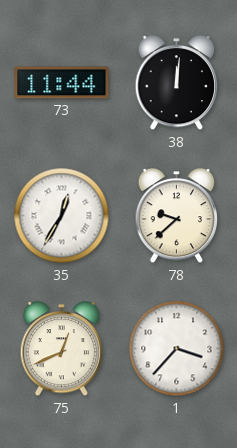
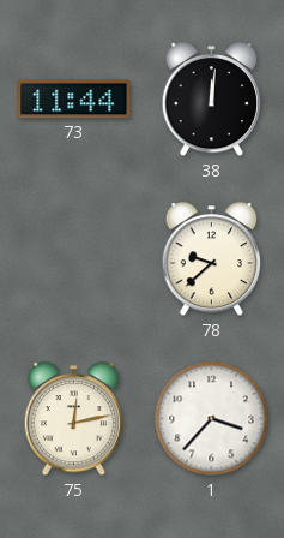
35: 12:35 -> none (62, 216)
75: 12:41 -> 12:13 (74, 419)
